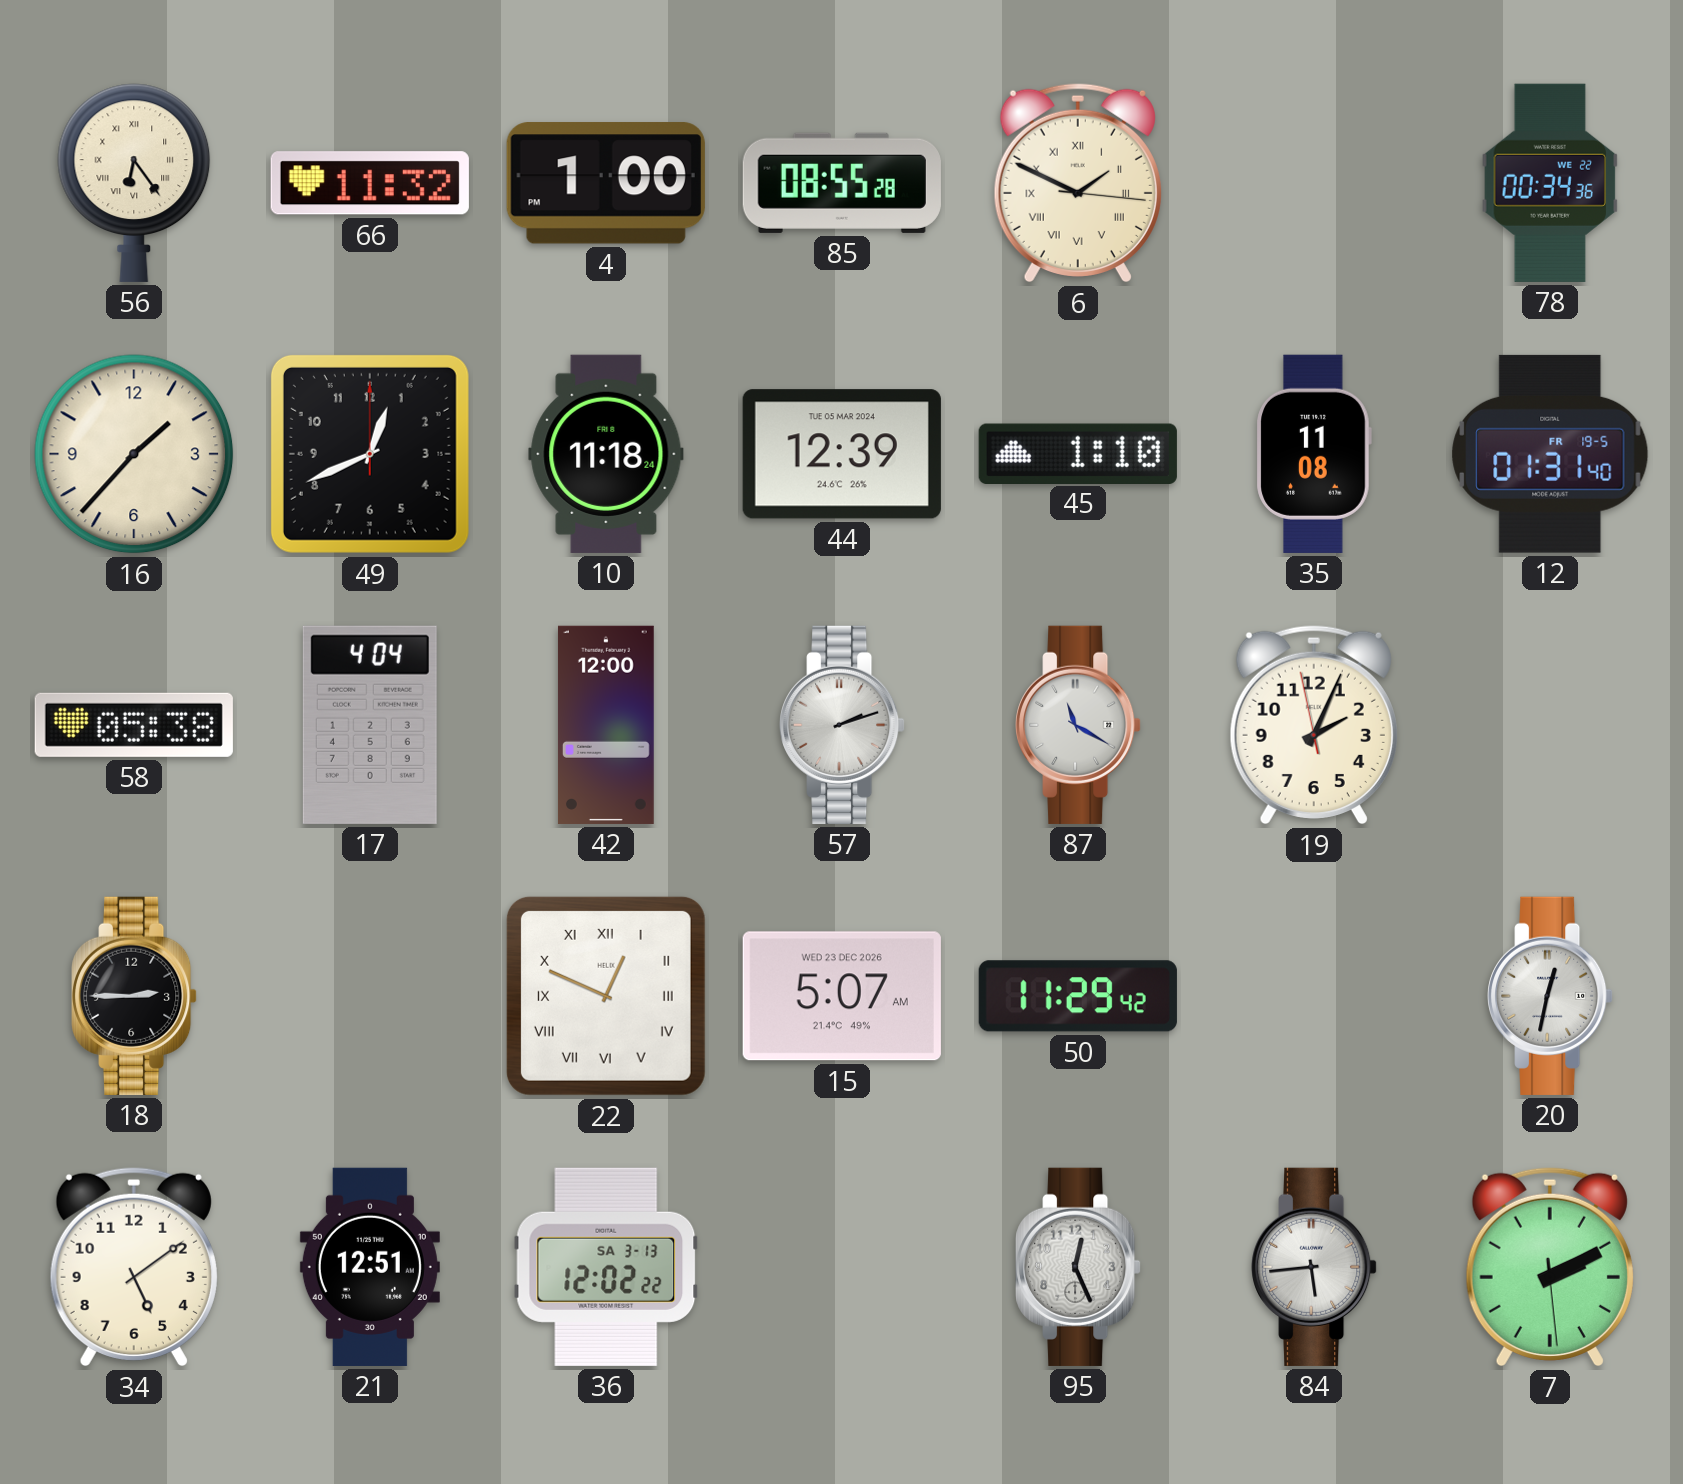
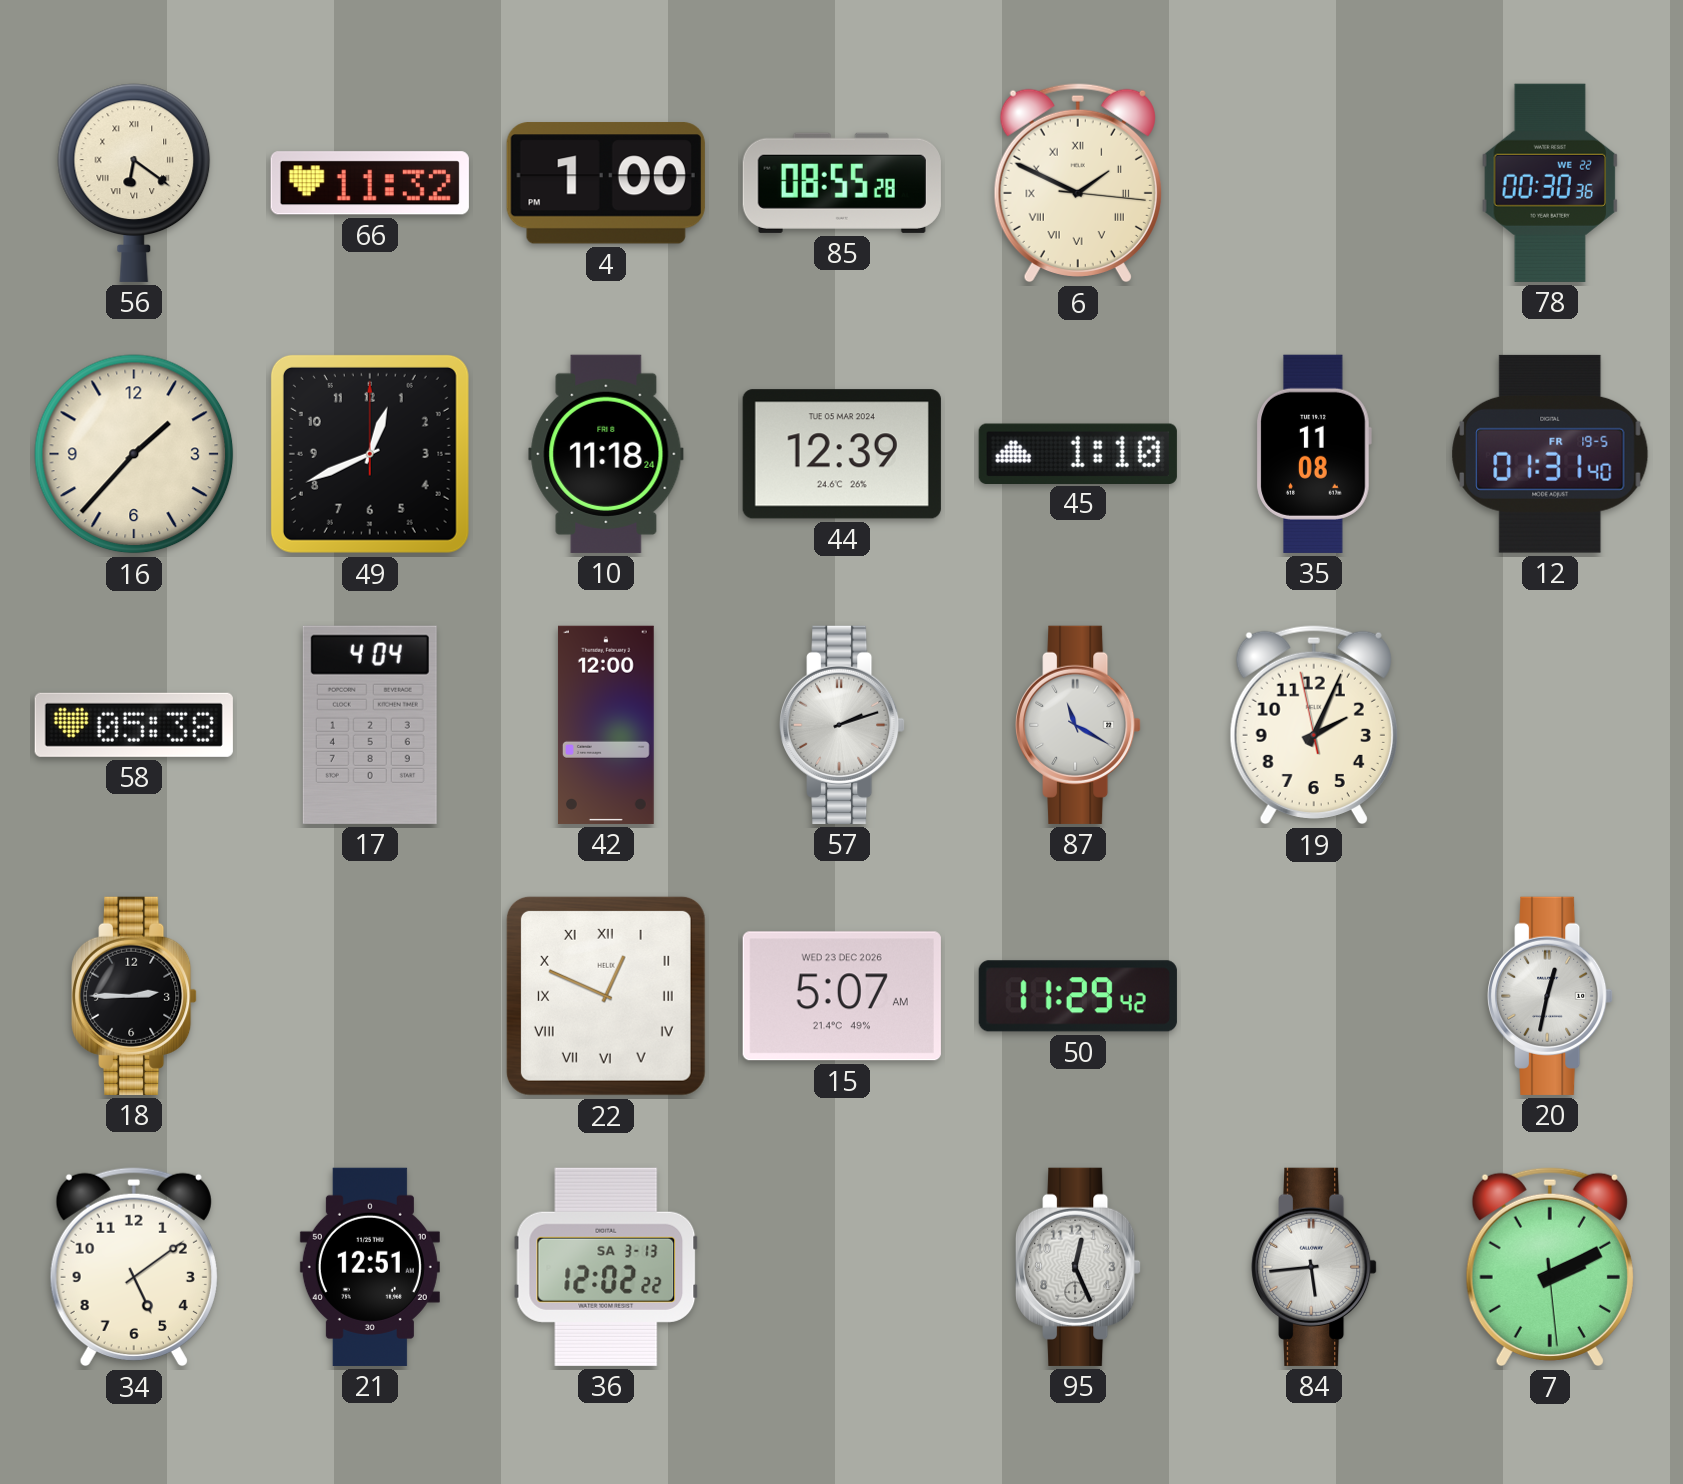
56: 6:24 -> 6:21 (134, 183)
78: 00:34 -> 00:30 (1550, 183)
